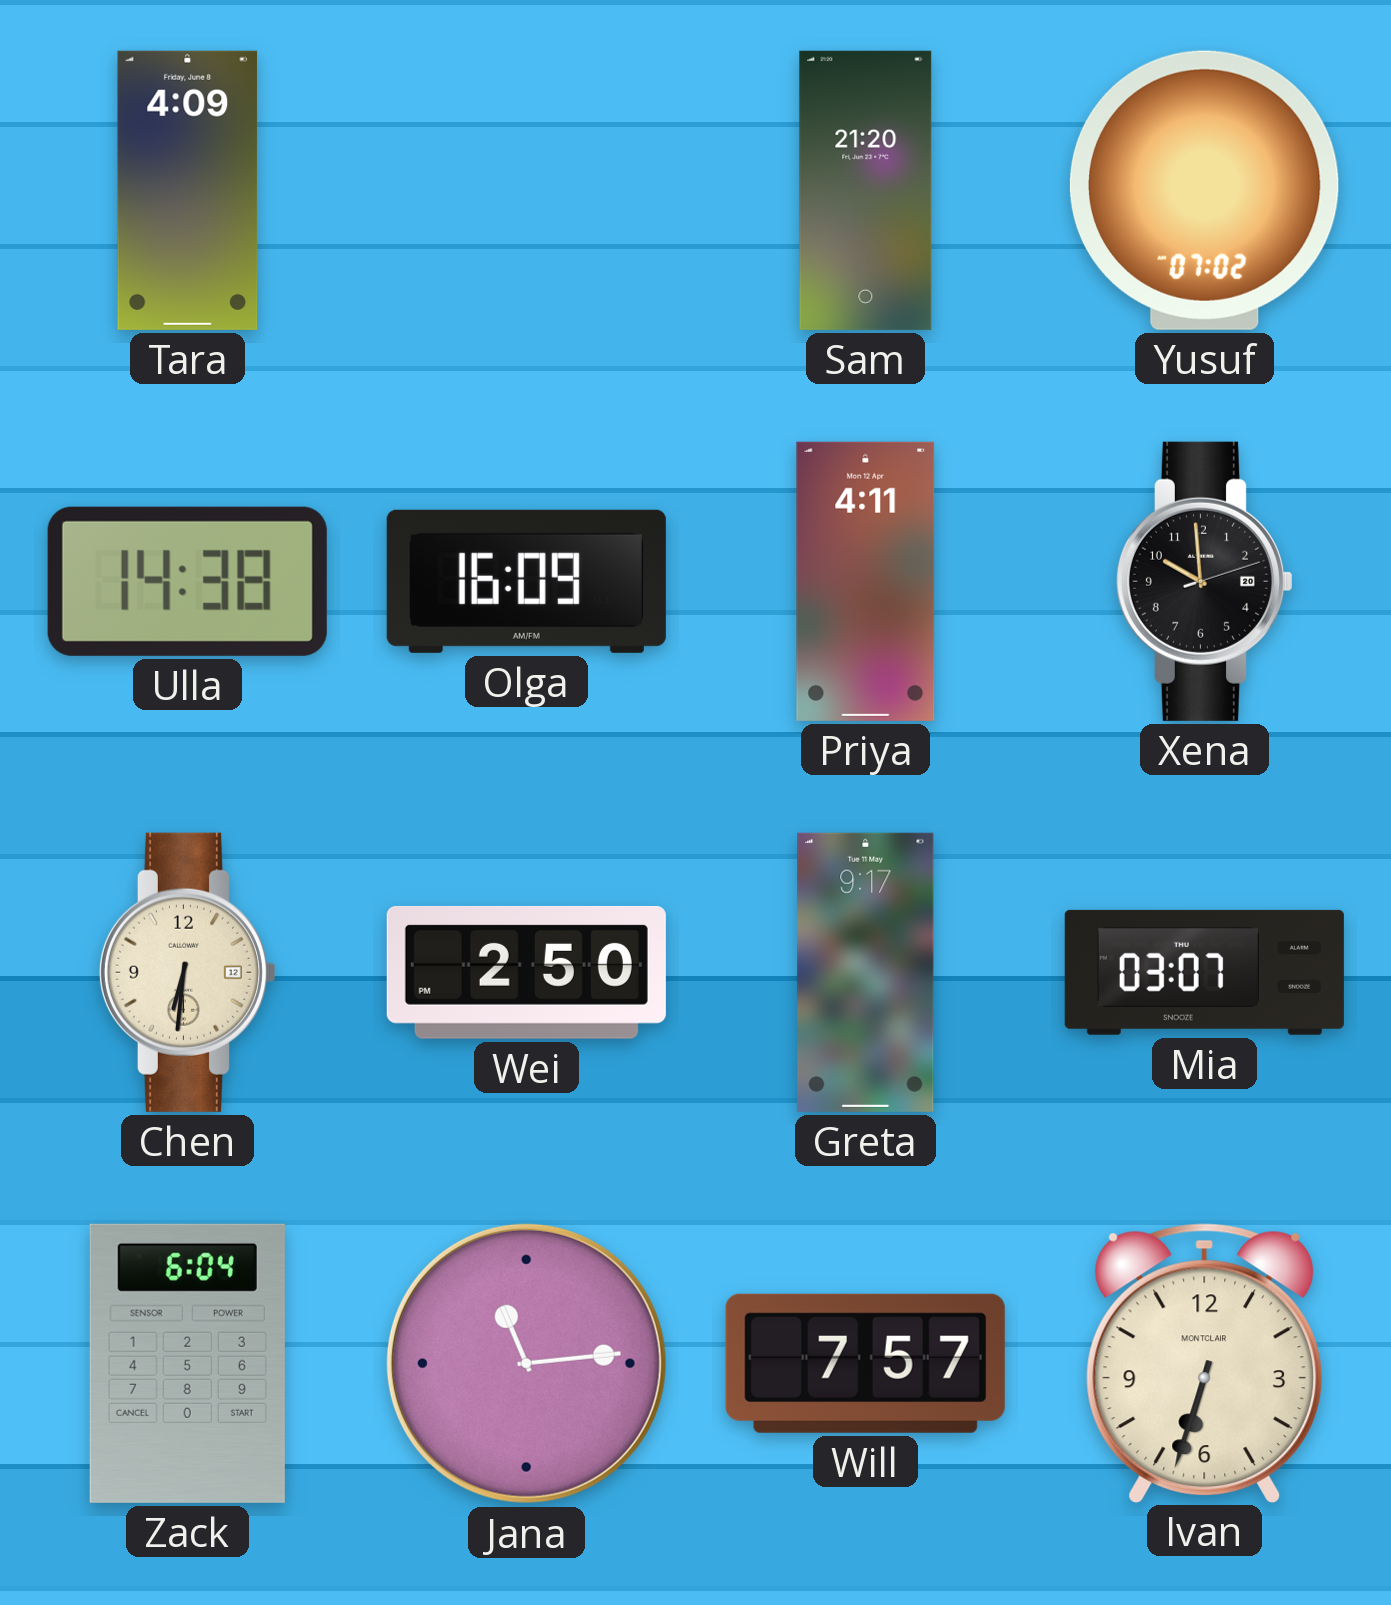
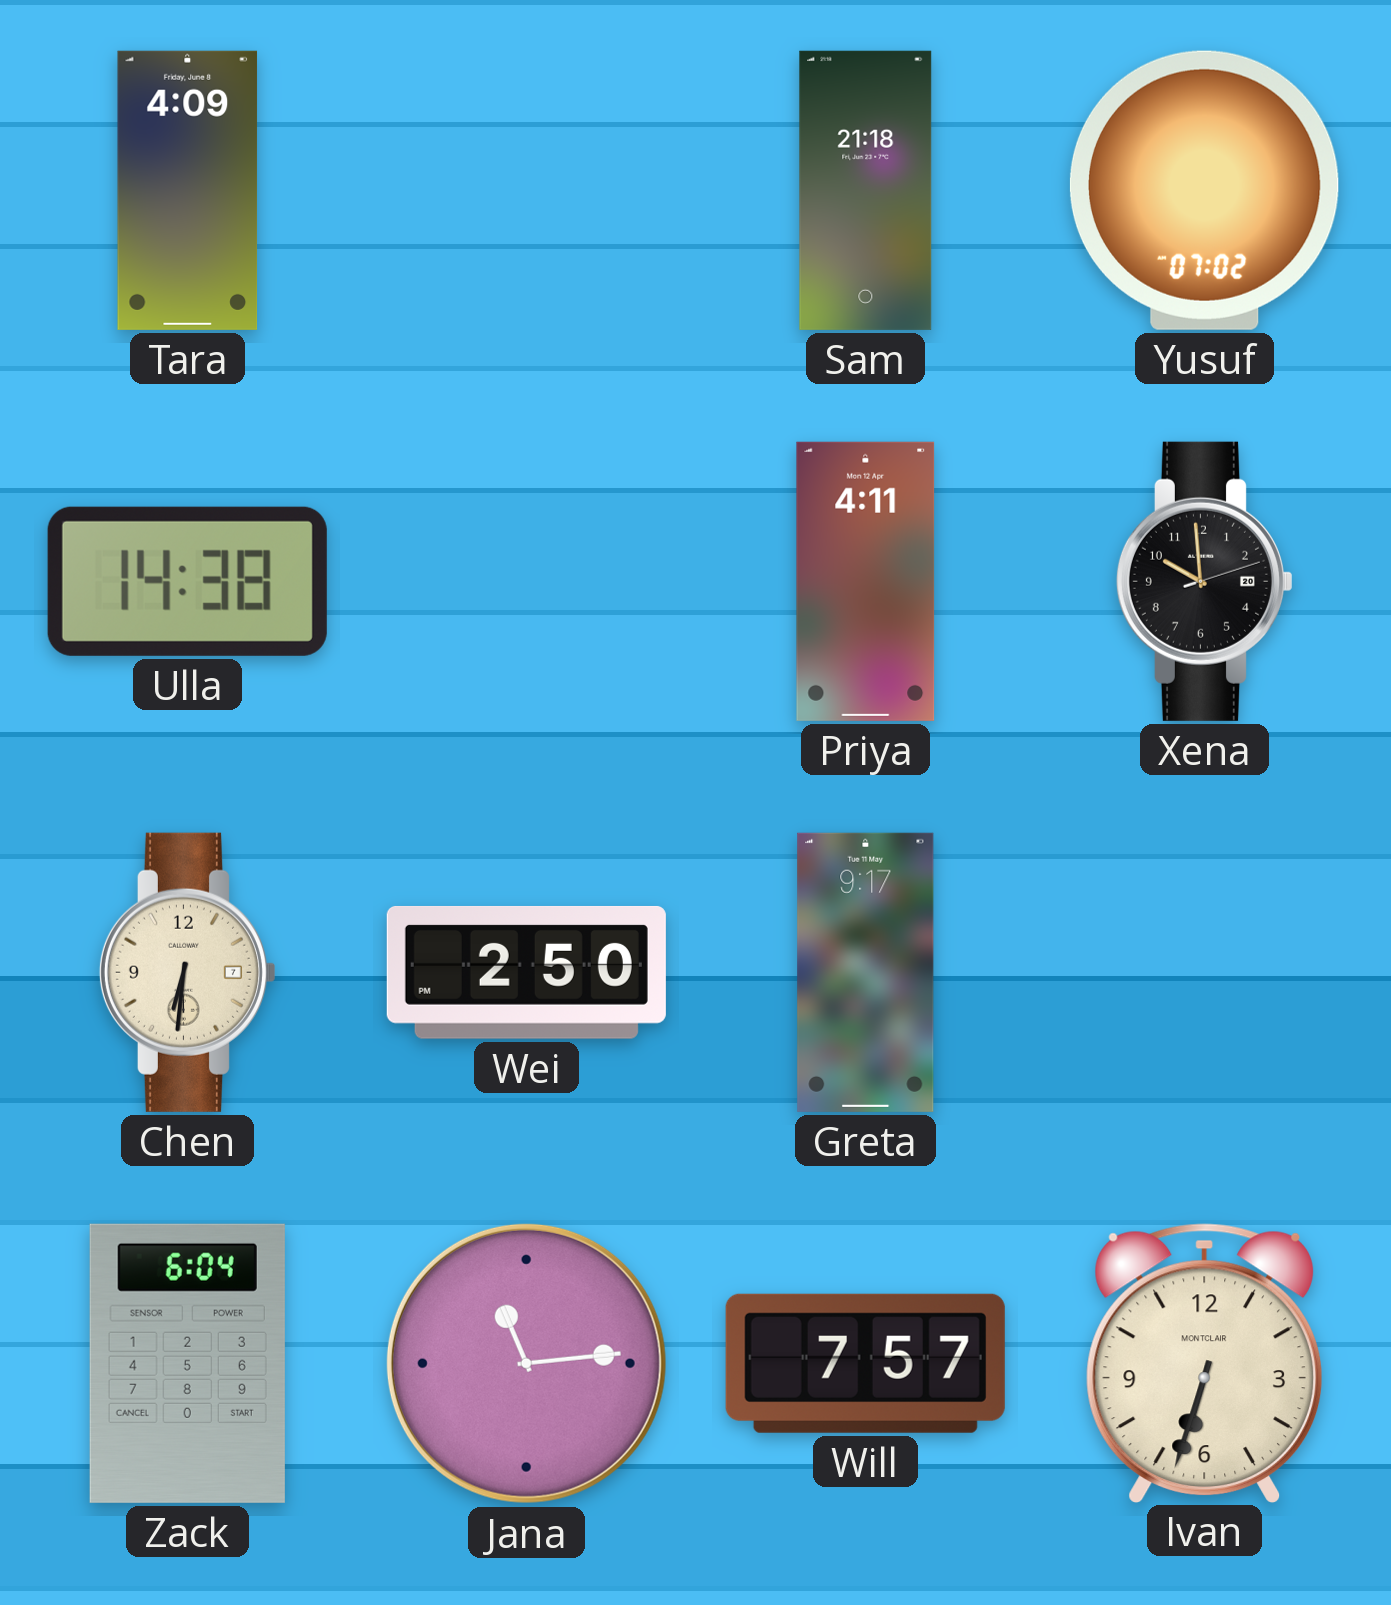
Sam: 21:20 -> 21:18 (866, 190)
Olga: 16:09 -> none (526, 581)
Chen date: 12 -> 7 (187, 972)
Mia: 03:07 -> none (1204, 972)
